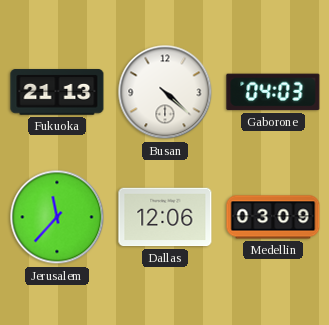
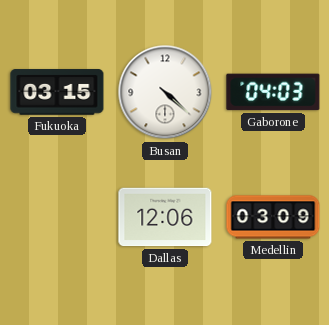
Fukuoka: 21:13 -> 03:15 (57, 92)
Jerusalem: 11:37 -> none (57, 217)
